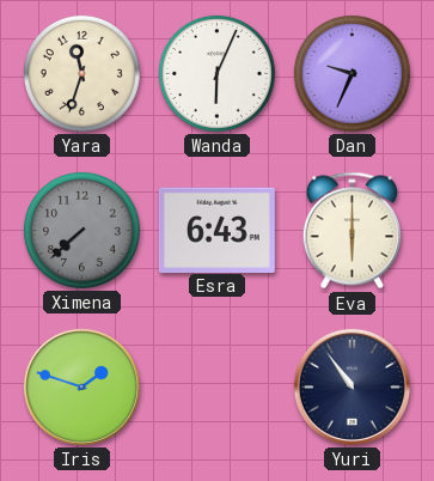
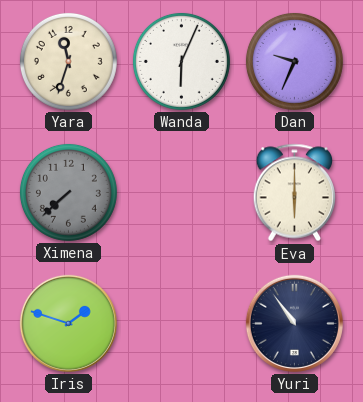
Esra: 6:43 -> none (216, 230)
